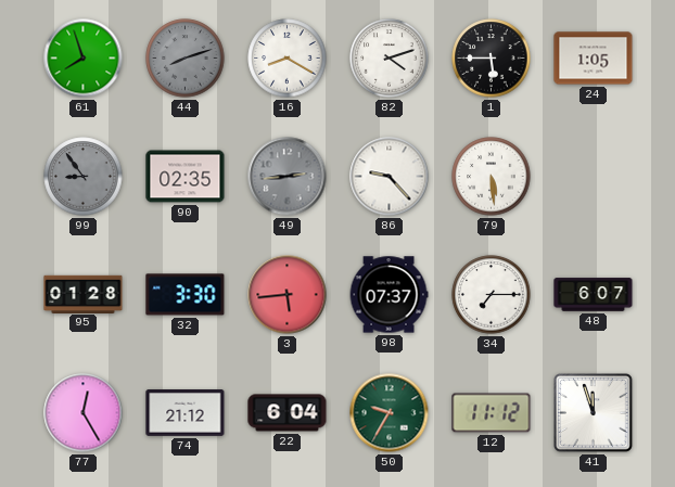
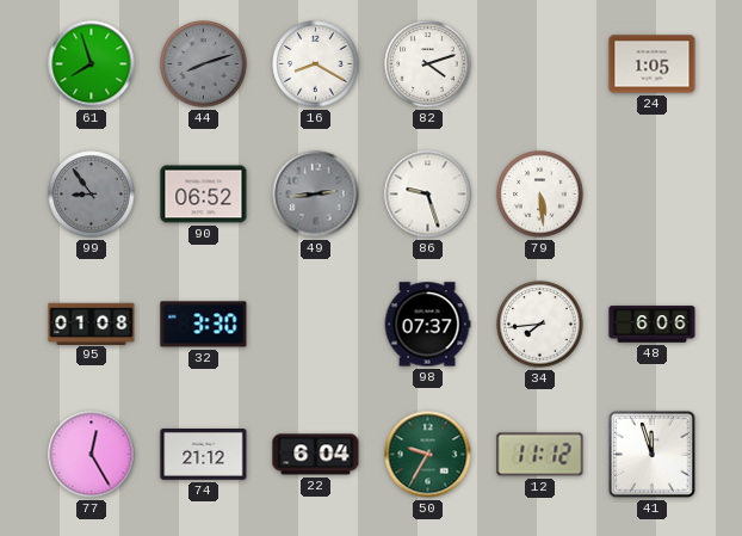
1: 5:45 -> none (492, 59)
90: 02:35 -> 06:52 (204, 195)
86: 9:23 -> 9:27 (428, 195)
95: 01:28 -> 01:08 (92, 324)
3: 5:44 -> none (288, 295)
34: 7:15 -> 7:44 (540, 325)
48: 6:07 -> 6:06 (653, 325)
